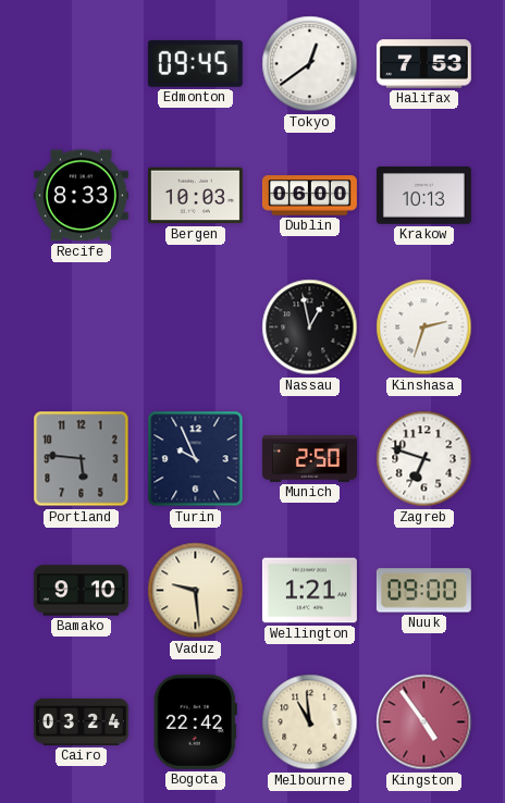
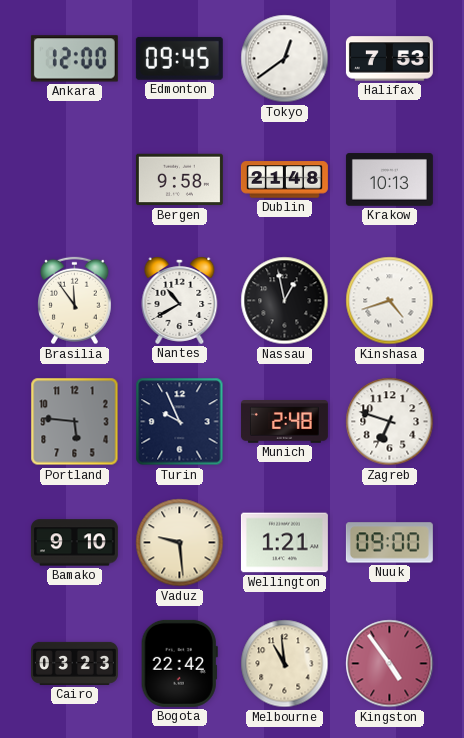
Ankara: none -> 12:00 (74, 59)
Recife: 8:33 -> none (81, 196)
Bergen: 10:03 -> 9:58 (179, 180)
Dublin: 06:00 -> 21:48 (284, 180)
Brasilia: none -> 11:54 (75, 301)
Nantes: none -> 10:40 (180, 301)
Kinshasa: 2:33 -> 4:42 (390, 301)
Munich: 2:50 -> 2:48 (284, 422)
Cairo: 03:24 -> 03:23 (74, 663)
